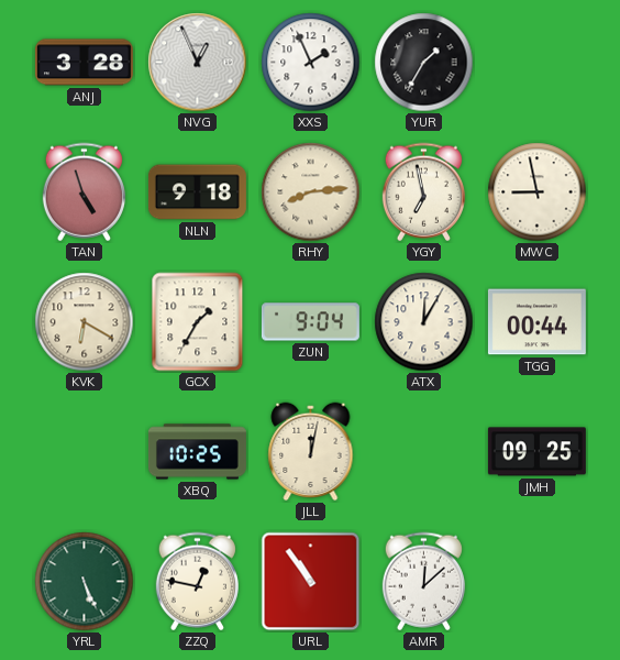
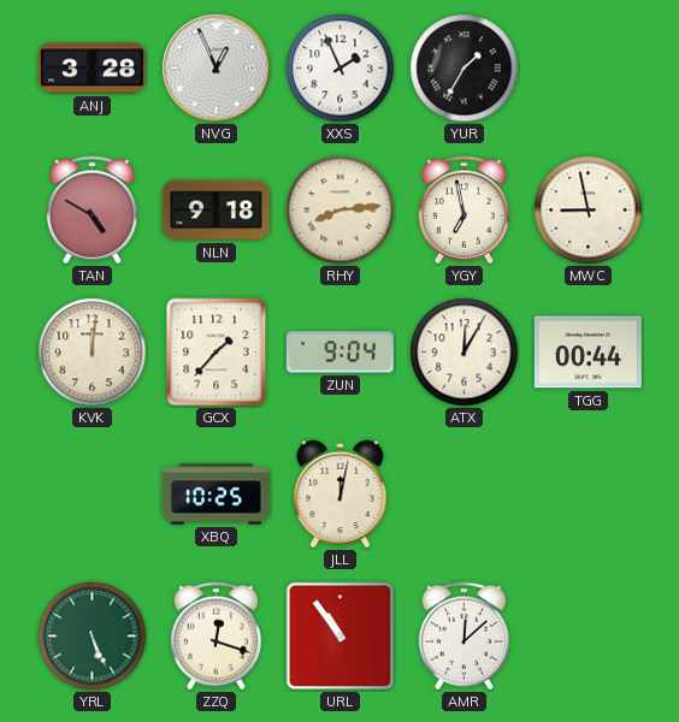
TAN: 4:57 -> 4:50 (91, 211)
KVK: 6:20 -> 12:01 (93, 353)
GCX: 1:35 -> 1:37 (217, 353)
JMH: 09:25 -> none (536, 452)
ZZQ: 12:47 -> 12:18 (215, 637)
